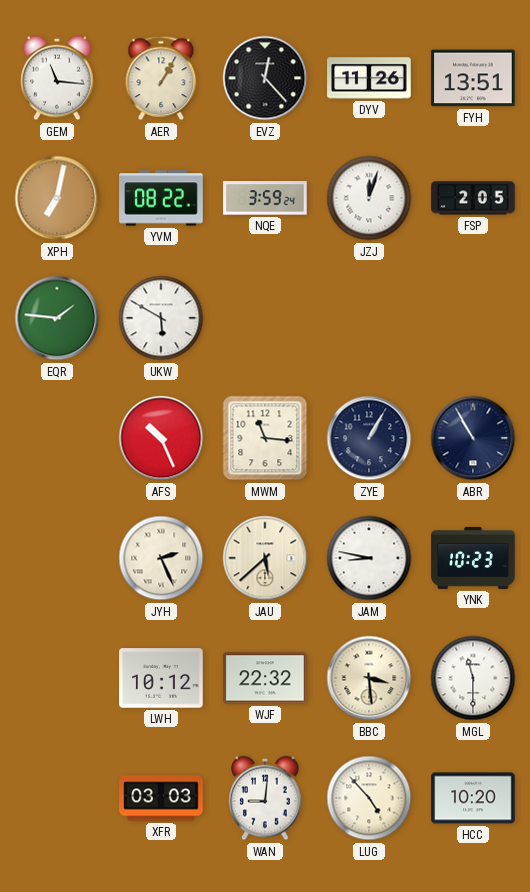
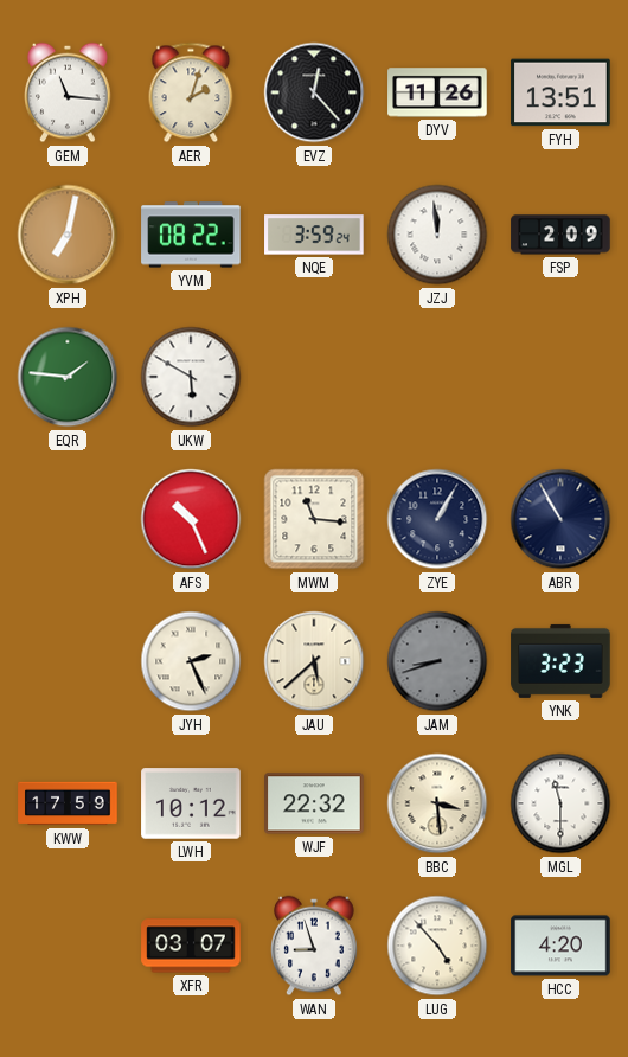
AER: 1:05 -> 2:03 (191, 92)
JZJ: 12:03 -> 11:59 (437, 235)
FSP: 2:05 -> 2:09 (560, 235)
JAM: 8:47 -> 8:42 (437, 661)
JAM dial: white -> grey (437, 661)
YNK: 10:23 -> 3:23 (560, 661)
KWW: none -> 17:59 (68, 803)
XFR: 03:03 -> 03:07 (191, 946)
WAN: 9:01 -> 8:57 (314, 946)
HCC: 10:20 -> 4:20 (560, 946)
